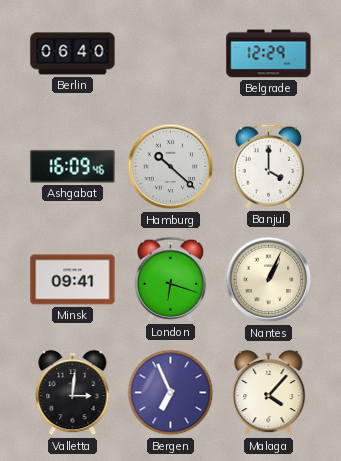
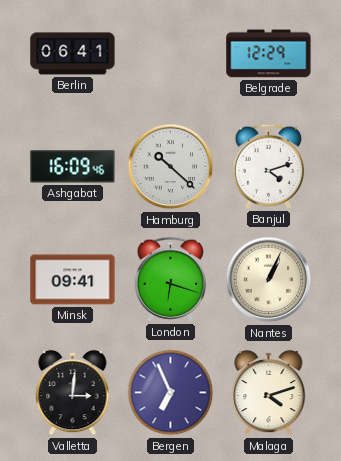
Berlin: 06:40 -> 06:41 (73, 54)
Banjul: 4:00 -> 4:12 (269, 166)
Malaga: 4:07 -> 4:12 (269, 393)
